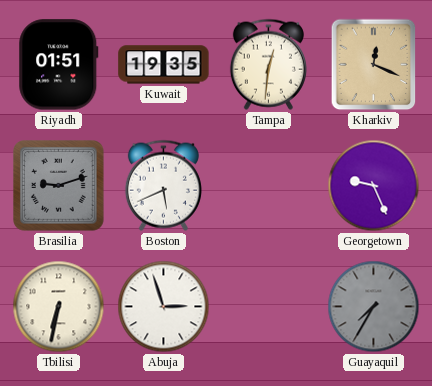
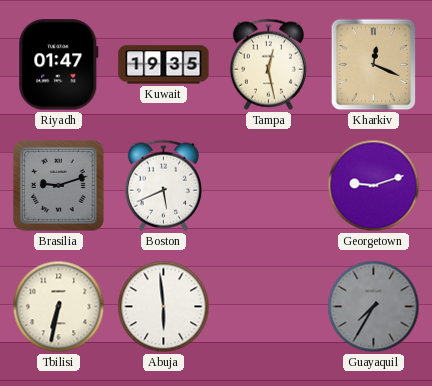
Riyadh: 01:51 -> 01:47 (59, 65)
Tampa: 12:31 -> 12:28 (268, 64)
Georgetown: 9:26 -> 9:12 (374, 186)
Abuja: 2:57 -> 5:59 (164, 307)
